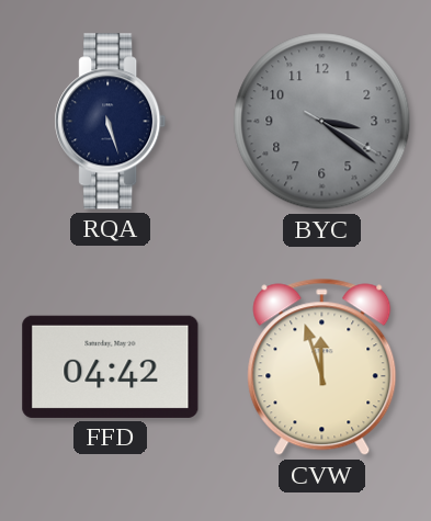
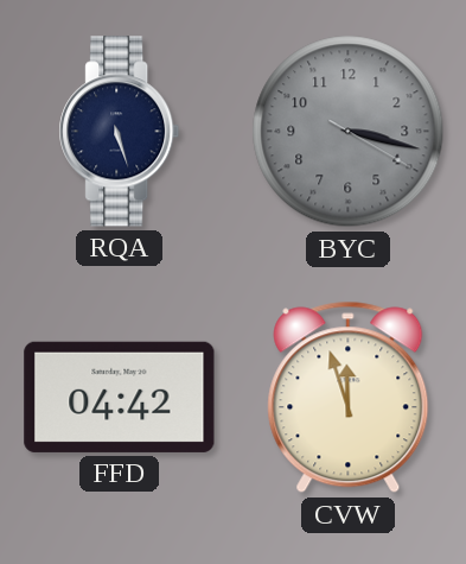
BYC: 3:21 -> 3:17 (349, 132)
